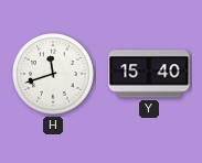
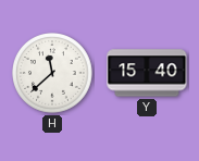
H: 11:42 -> 11:38 (53, 74)
